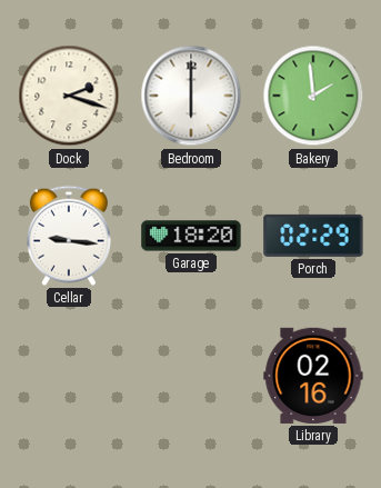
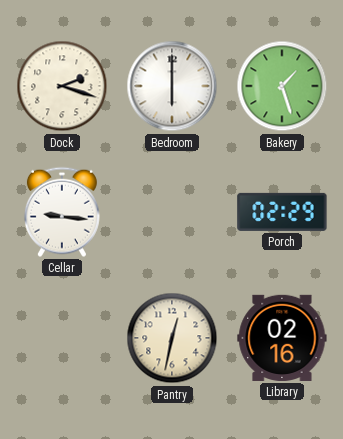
Bakery: 1:59 -> 1:27 (282, 86)
Garage: 18:20 -> none (191, 236)
Pantry: none -> 12:32 (172, 338)
